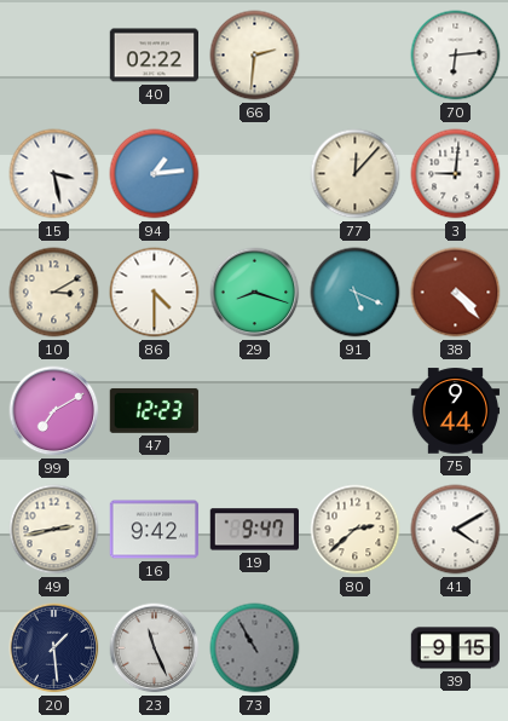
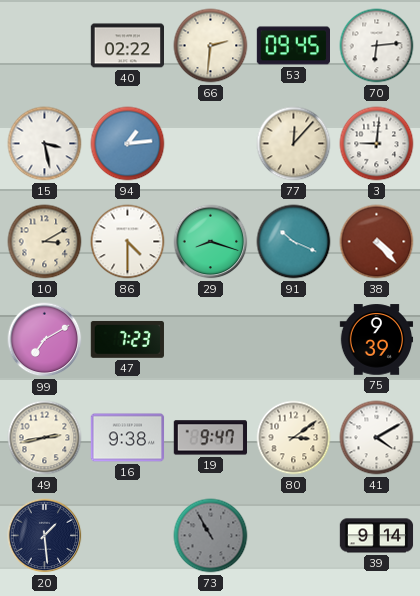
53: none -> 09:45 (293, 46)
91: 5:19 -> 10:19 (294, 242)
47: 12:23 -> 7:23 (127, 339)
75: 9:44 -> 9:39 (377, 340)
16: 9:42 -> 9:38 (128, 438)
80: 2:38 -> 3:09 (294, 438)
23: 11:26 -> none (155, 648)
39: 9:15 -> 9:14 (377, 536)
